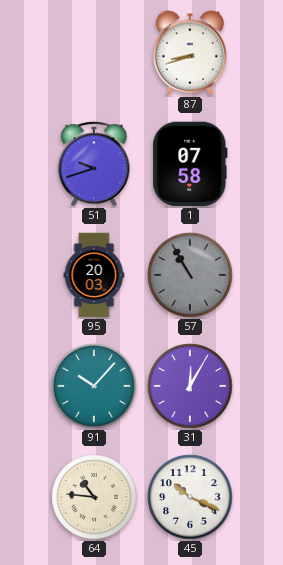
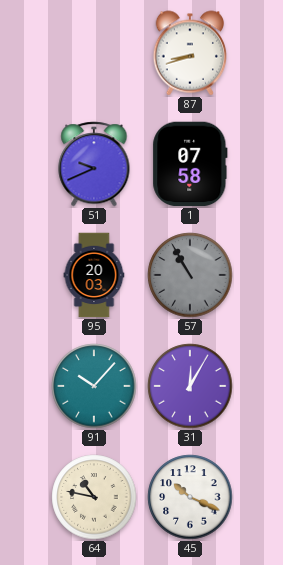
51: 9:42 -> 9:41 (94, 164)
64: 10:46 -> 10:47 (94, 497)
